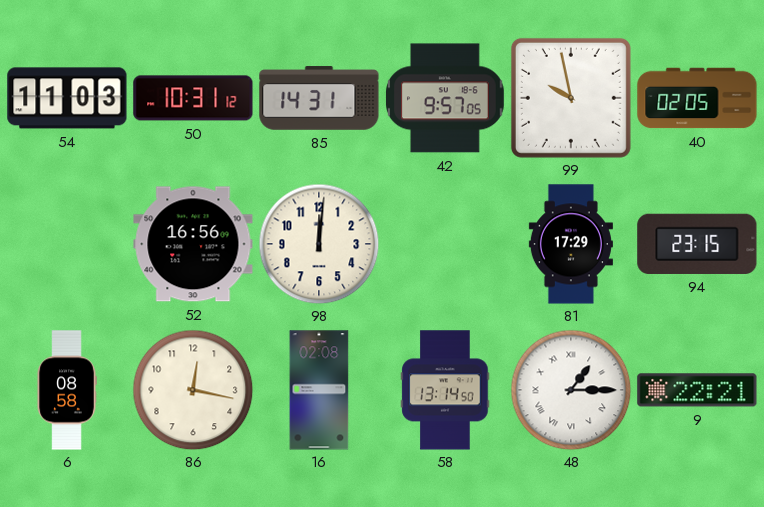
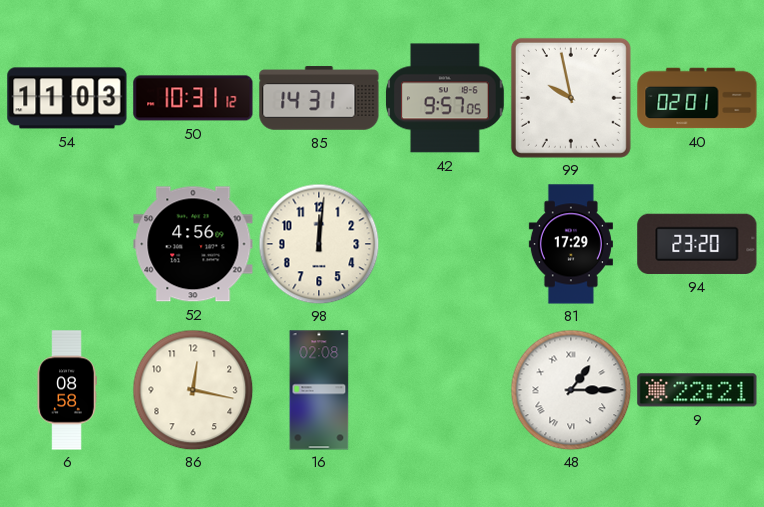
40: 02:05 -> 02:01 (697, 98)
52: 16:56 -> 4:56 (193, 244)
94: 23:15 -> 23:20 (697, 244)
58: 13:14 -> none (445, 390)
